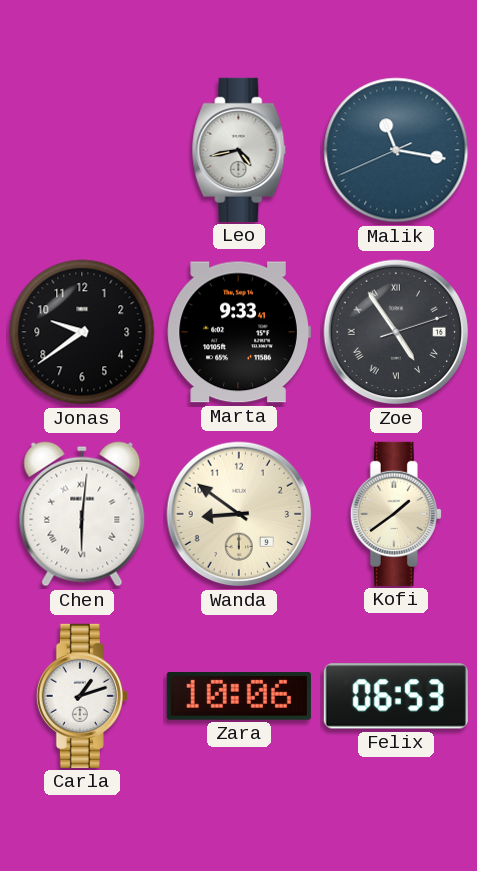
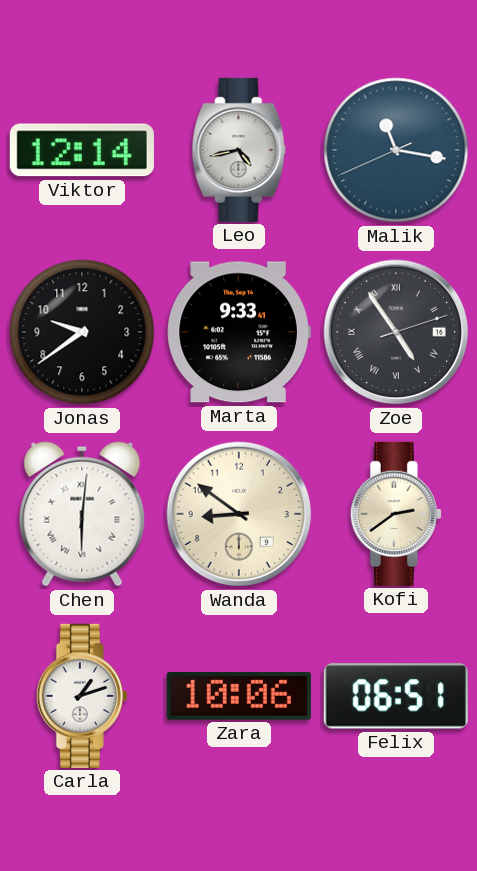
Viktor: none -> 12:14 (82, 150)
Kofi: 1:39 -> 2:39 (396, 514)
Felix: 06:53 -> 06:51 (396, 696)
